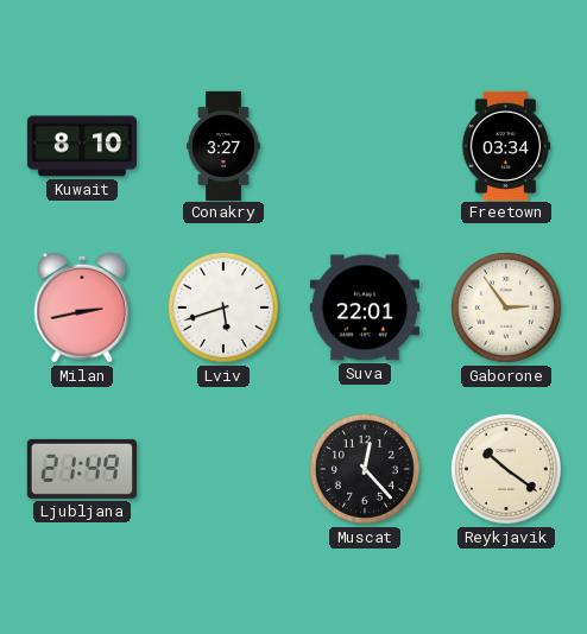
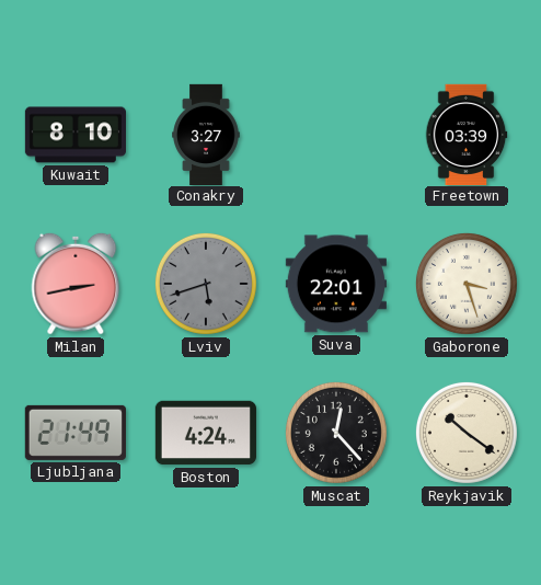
Freetown: 03:34 -> 03:39 (467, 134)
Lviv dial: white -> grey (206, 284)
Gaborone: 2:54 -> 3:27 (467, 284)
Boston: none -> 4:24 (206, 433)
